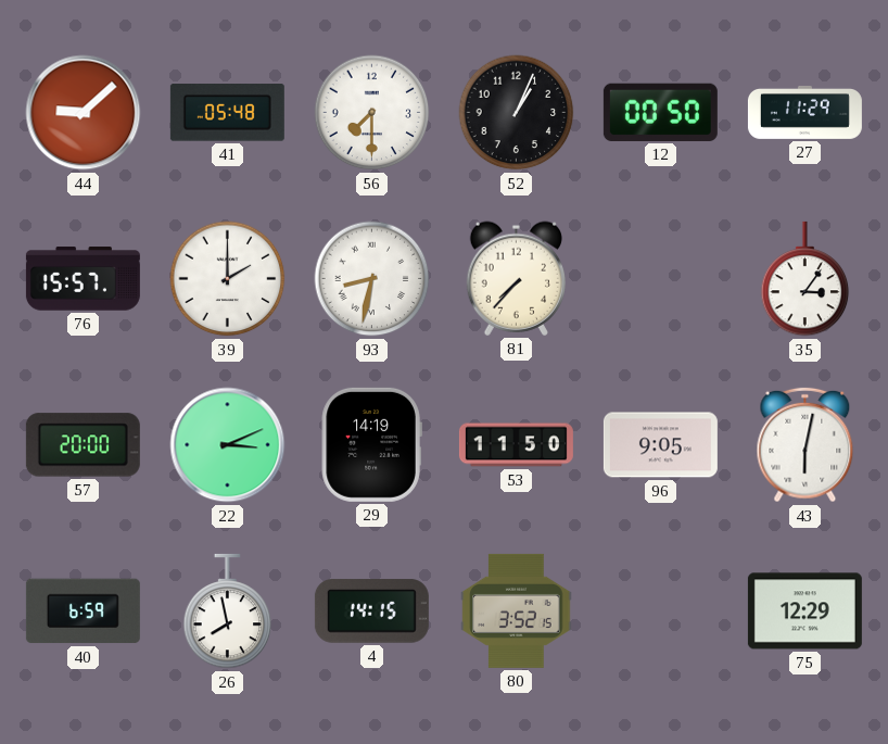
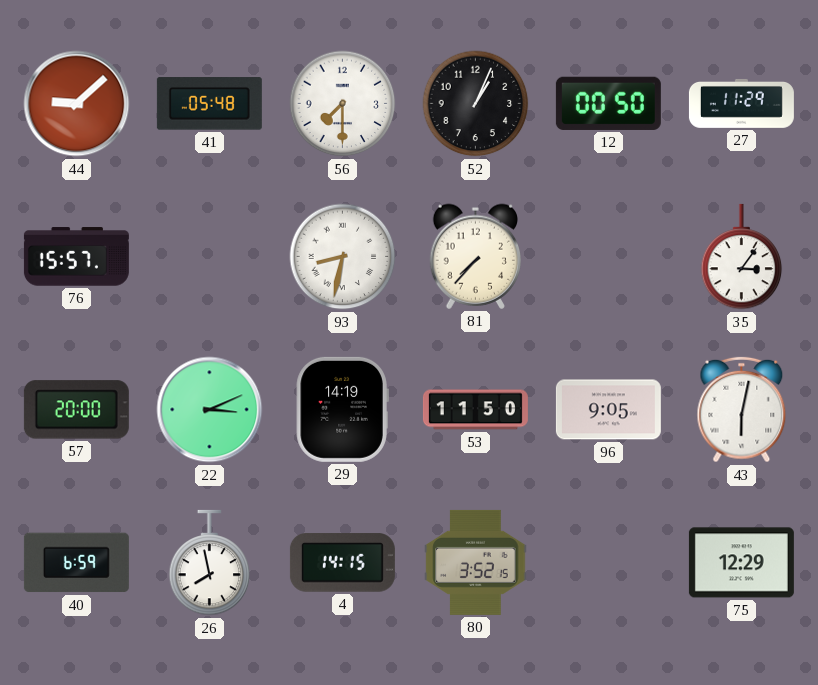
39: 2:00 -> none (228, 279)
